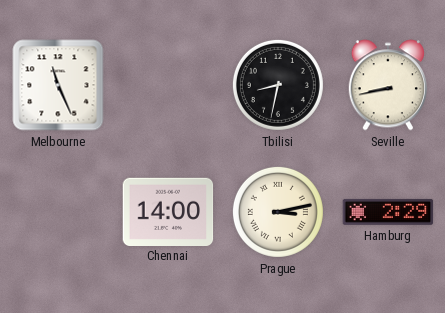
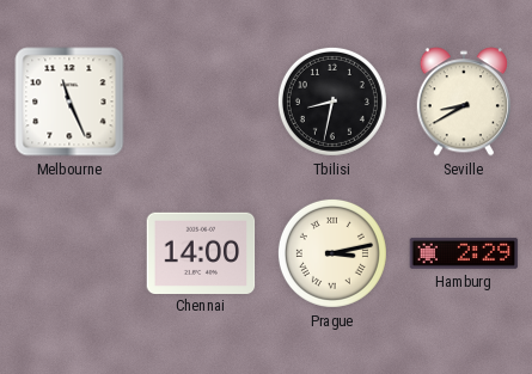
Seville: 8:43 -> 8:40 (464, 102)
